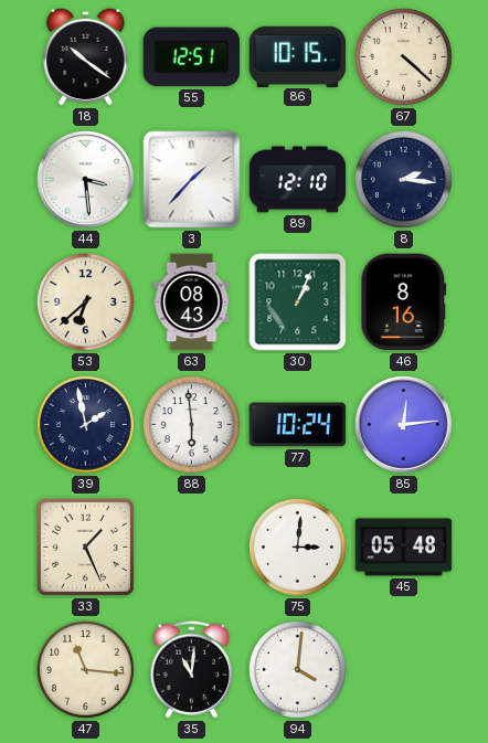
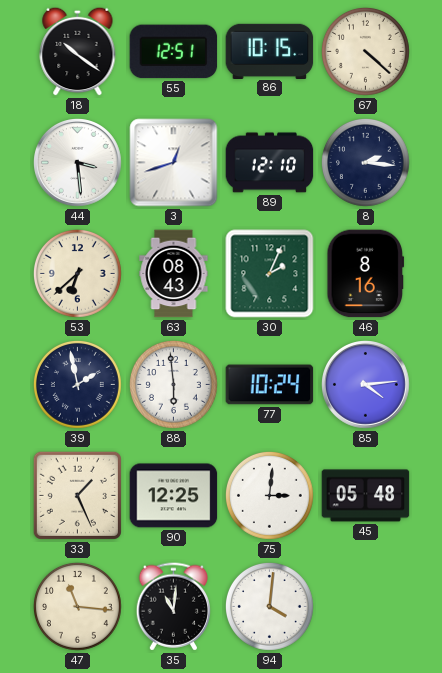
3: 1:37 -> 12:42 (174, 163)
30: 1:04 -> 2:04 (270, 274)
85: 12:14 -> 4:14 (366, 385)
90: none -> 12:25 (174, 496)
